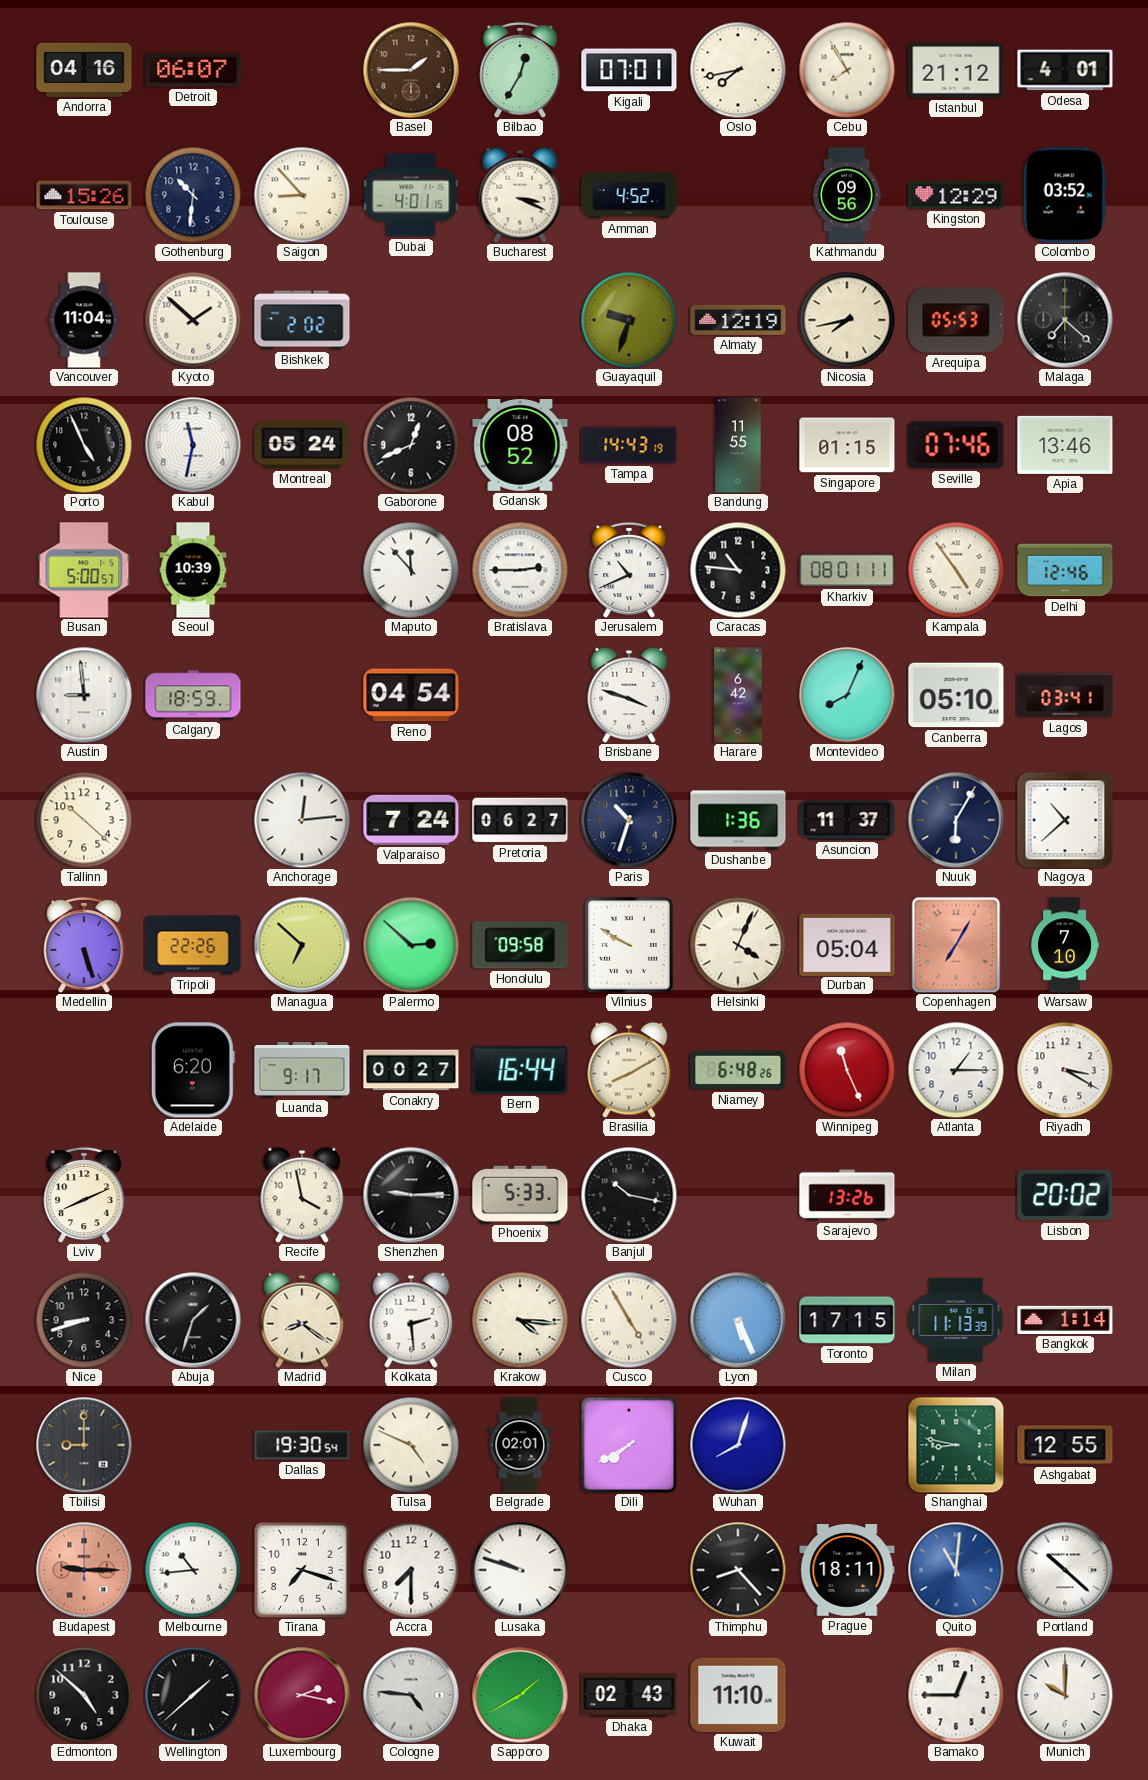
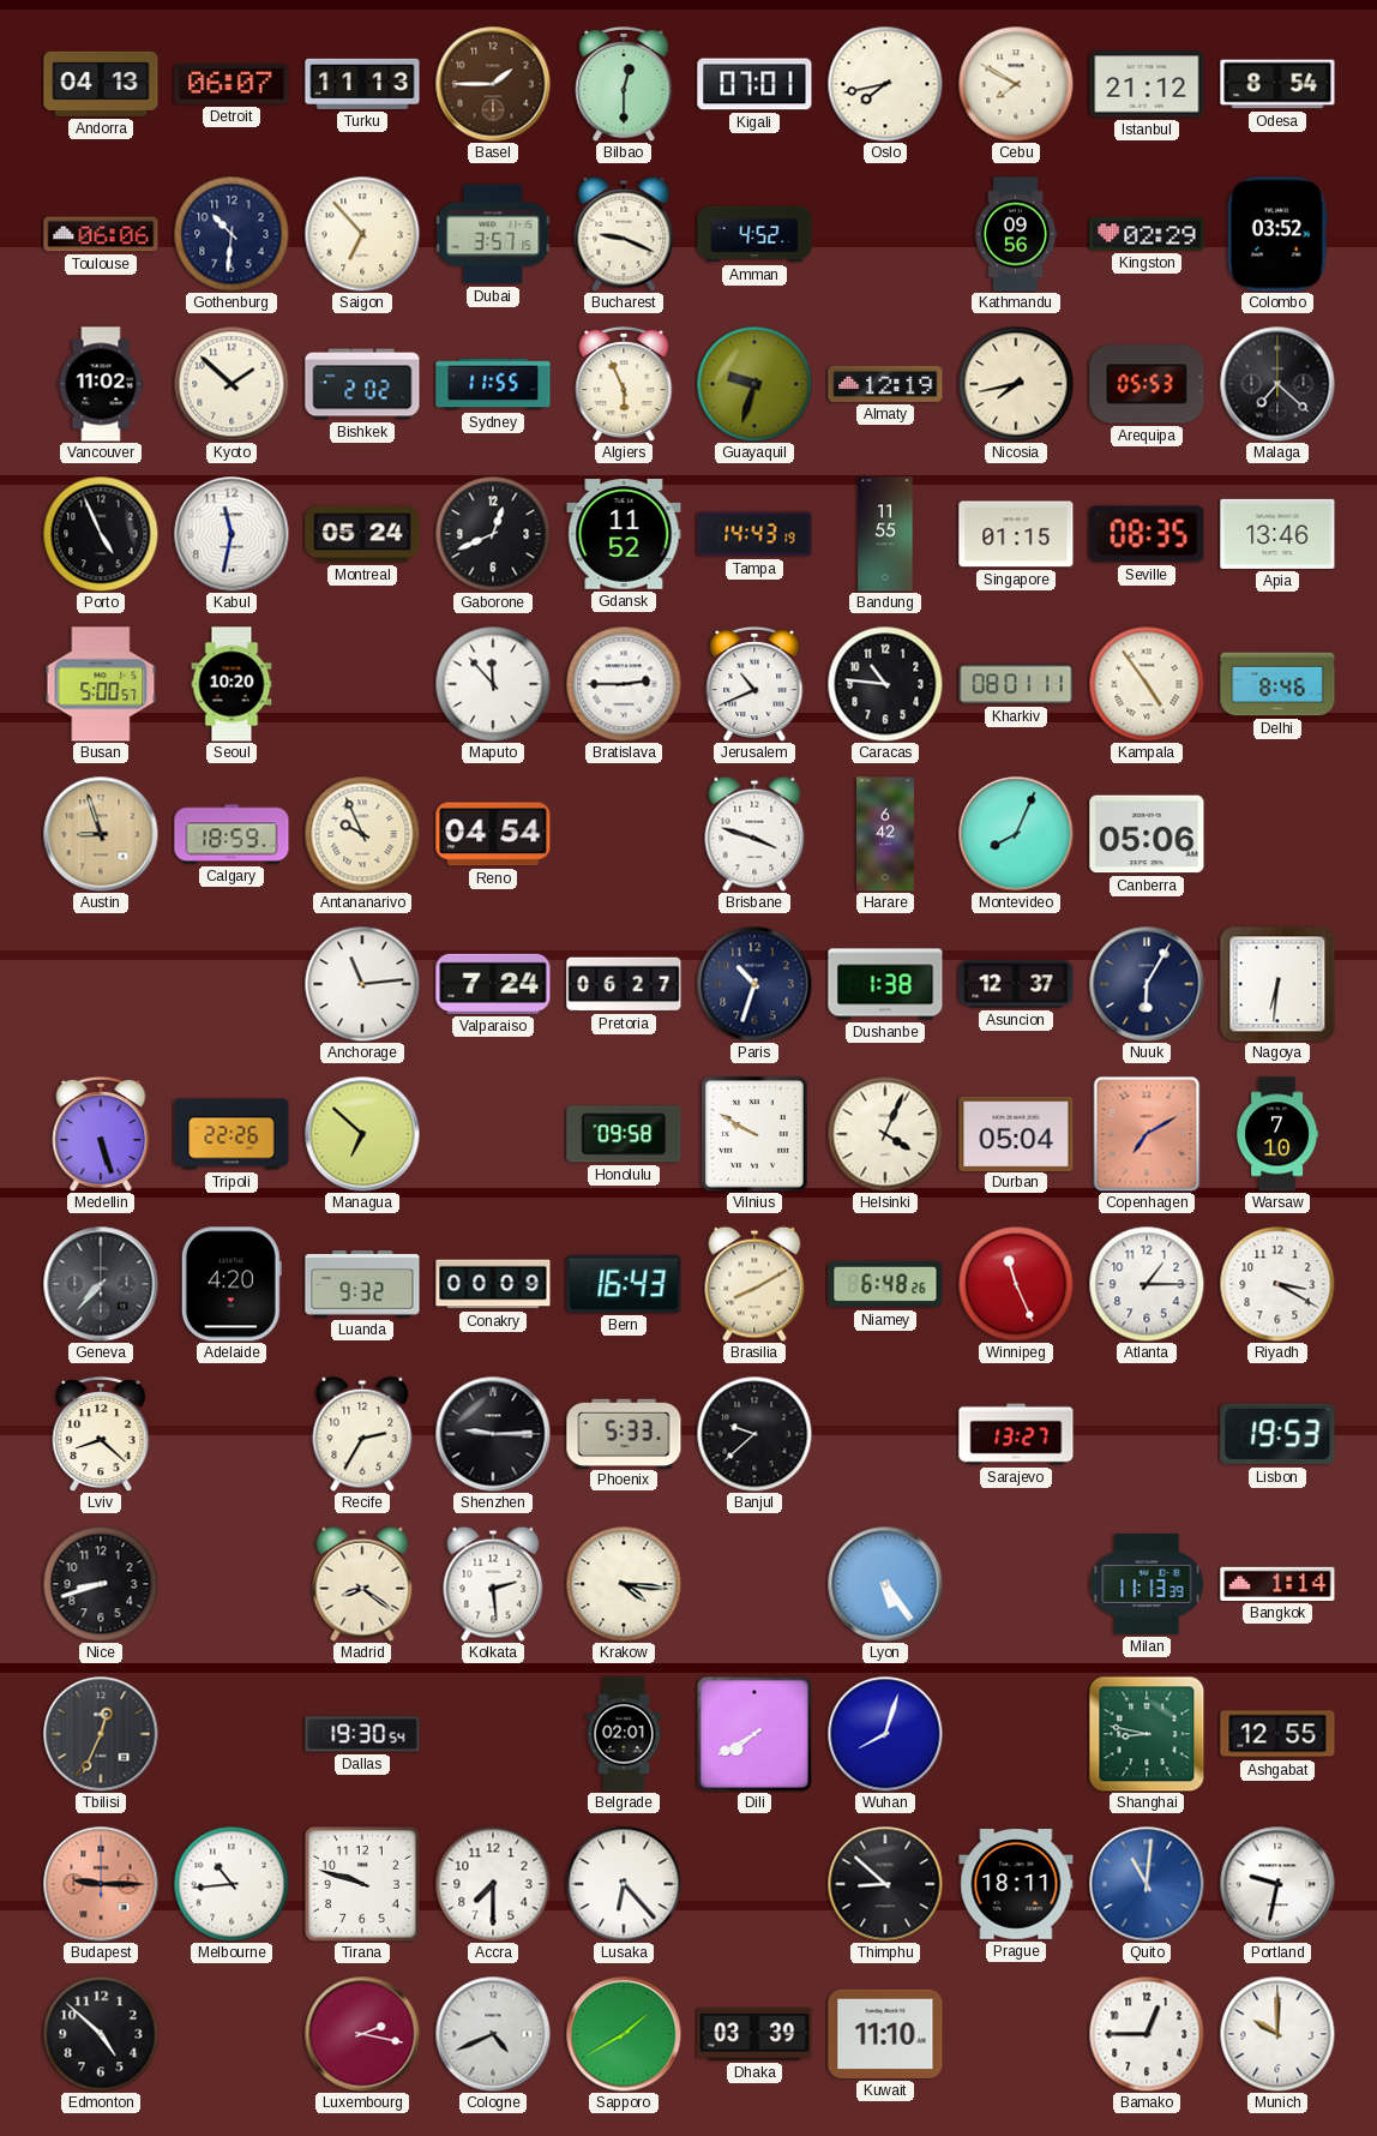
Andorra: 04:16 -> 04:13 (101, 84)
Turku: none -> 11:13 (362, 84)
Bilbao: 12:35 -> 12:30 (624, 84)
Cebu: 7:55 -> 7:50 (1016, 84)
Odesa: 4:01 -> 8:54 (1277, 84)
Toulouse: 15:26 -> 06:06 (101, 234)
Saigon: 8:53 -> 6:53 (362, 234)
Dubai: 4:01 -> 3:57 (493, 234)
Bucharest: 3:19 -> 9:19 (624, 234)
Kingston: 12:29 -> 02:29 (1147, 234)
Vancouver: 11:04 -> 11:02 (101, 384)
Sydney: none -> 11:55 (493, 384)
Algiers: none -> 5:56 (624, 384)
Gdansk: 08:52 -> 11:52 (624, 535)
Seville: 07:46 -> 08:35 (1147, 534)
Seoul: 10:39 -> 10:20 (231, 684)
Delhi: 12:46 -> 8:46 (1277, 684)
Austin: 8:59 -> 8:57 (101, 834)
Austin dial: white -> champagne (101, 834)
Antananarivo: none -> 9:56 (362, 834)
Canberra: 05:10 -> 05:06 (1147, 834)
Lagos: 03:41 -> none (1065, 695)
Tallinn: 10:22 -> none (84, 820)
Anchorage: 12:14 -> 11:14 (362, 984)
Dushanbe: 1:36 -> 1:38 (885, 984)
Asuncion: 11:37 -> 12:37 (1016, 984)
Nagoya: 10:38 -> 6:31 (1277, 984)
Palermo: 2:52 -> none (411, 945)
Copenhagen: 7:05 -> 7:10 (1147, 1134)
Geneva: none -> 7:37 (101, 1284)
Adelaide: 6:20 -> 4:20 (231, 1284)
Luanda: 9:17 -> 9:32 (362, 1285)
Conakry: 00:27 -> 00:09 (493, 1284)
Bern: 16:44 -> 16:43 (624, 1284)
Lviv: 8:11 -> 8:22 (101, 1434)
Recife: 3:58 -> 2:35 (362, 1434)
Banjul: 10:17 -> 9:38 (754, 1434)
Sarajevo: 13:26 -> 13:27 (1016, 1434)
Lisbon: 20:02 -> 19:53 (1277, 1434)
Abuja: 1:33 -> none (193, 1320)
Cusco: 4:55 -> none (629, 1320)
Lyon: 5:26 -> 5:24 (885, 1584)
Toronto: 17:15 -> none (847, 1320)
Tbilisi: 9:00 -> 12:34 (101, 1734)
Tulsa: 4:49 -> none (411, 1445)
Tirana: 7:18 -> 9:48 (362, 1884)
Lusaka: 9:48 -> 6:23 (624, 1884)
Thimphu: 8:23 -> 8:52 (885, 1884)
Portland: 10:22 -> 9:32 (1277, 1884)
Wellington: 1:38 -> none (193, 1695)
Cologne: 4:46 -> 4:41 (493, 2034)
Dhaka: 02:43 -> 03:39 (754, 2034)
